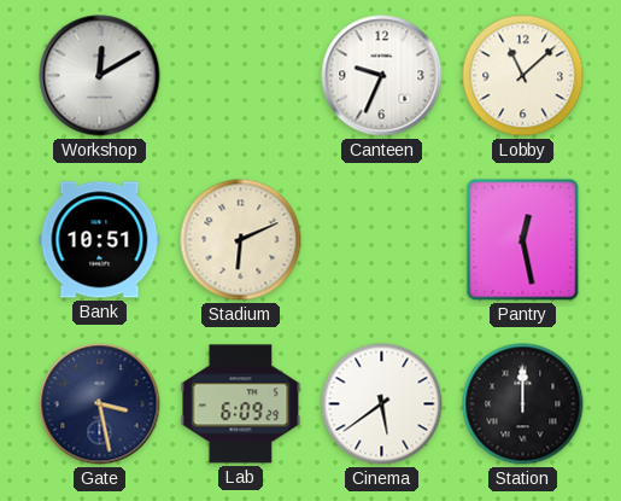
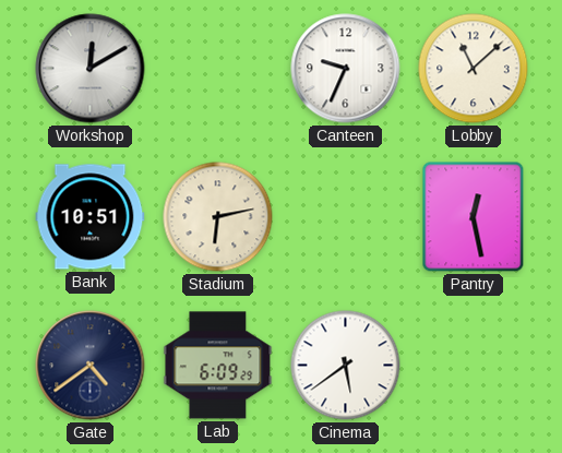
Stadium: 6:11 -> 6:13 (218, 217)
Gate: 3:28 -> 4:39 (91, 366)
Station: 12:00 -> none (523, 404)
